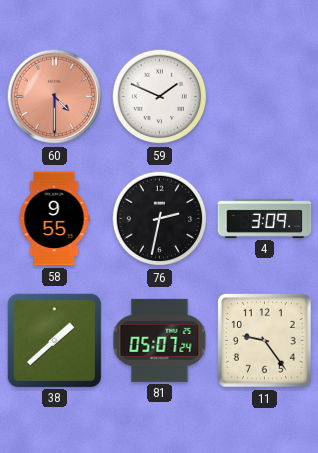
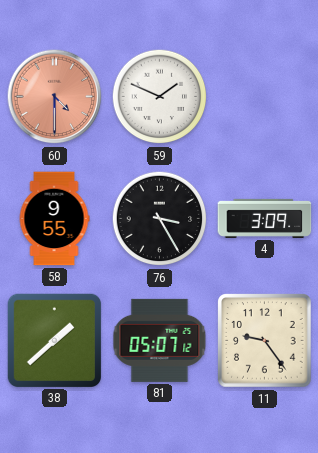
76: 2:32 -> 3:25 (160, 219)
81: 05:07:24 -> 05:07:12 (160, 340)
